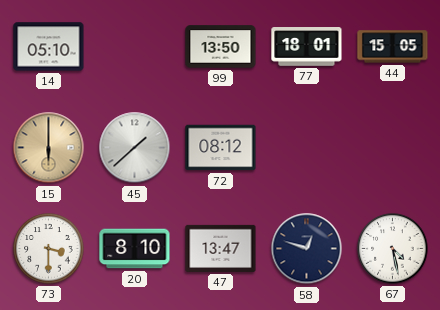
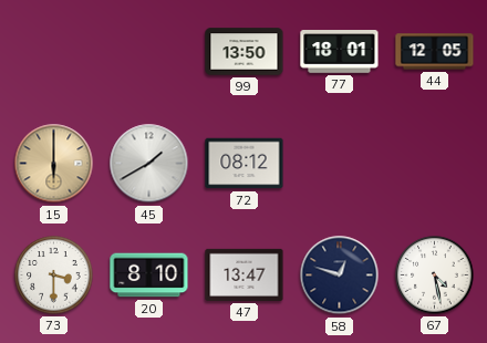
14: 05:10 -> none (49, 47)
44: 15:05 -> 12:05 (435, 52)
45: 1:38 -> 1:40 (149, 164)
